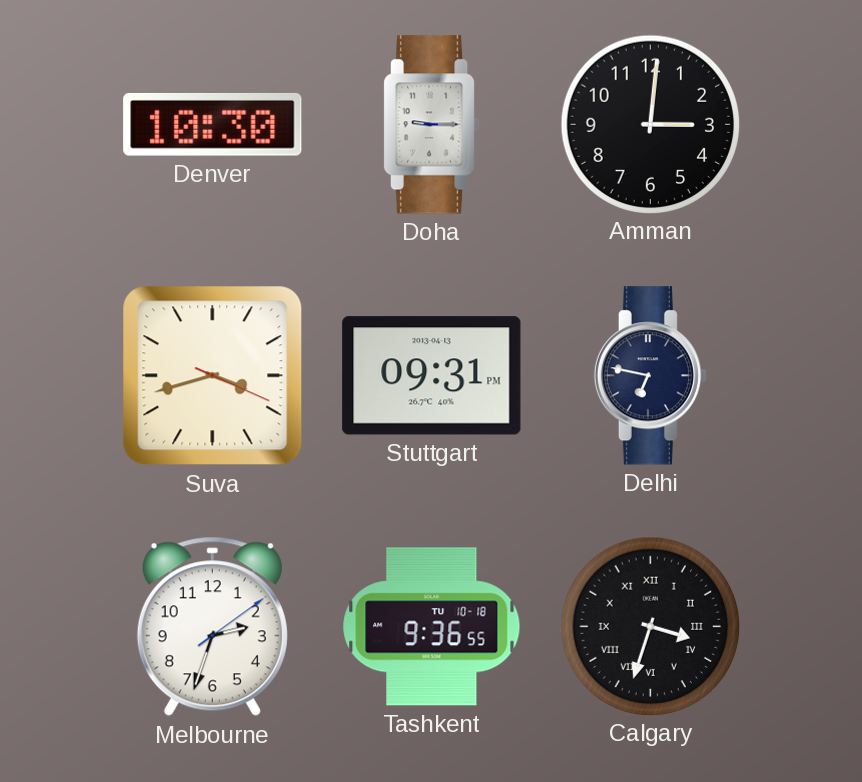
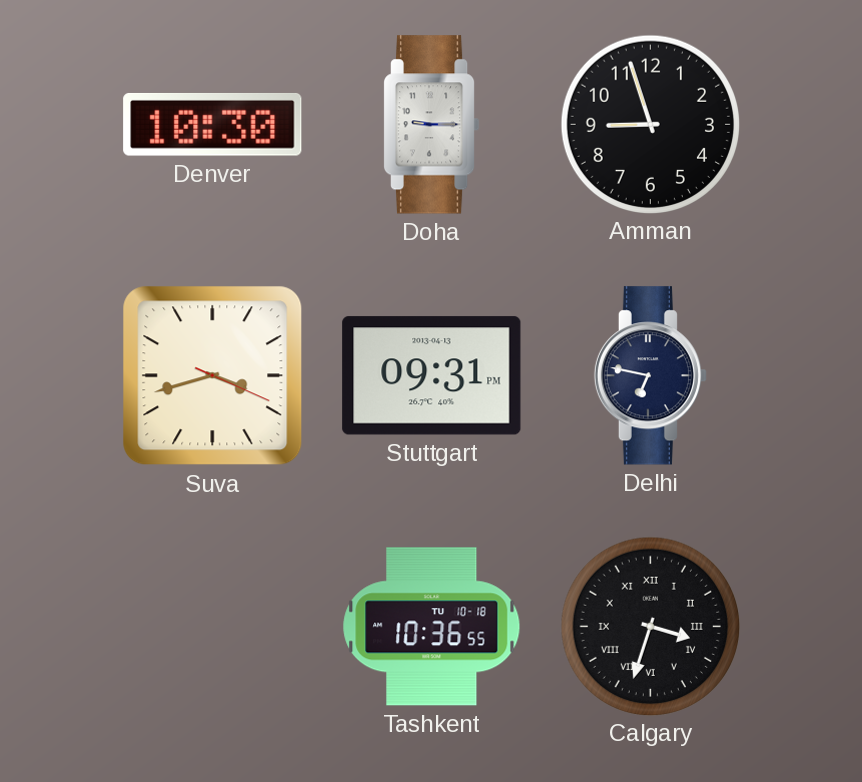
Amman: 3:01 -> 8:57 (650, 124)
Melbourne: 2:33 -> none (212, 627)
Tashkent: 9:36 -> 10:36 (432, 627)
